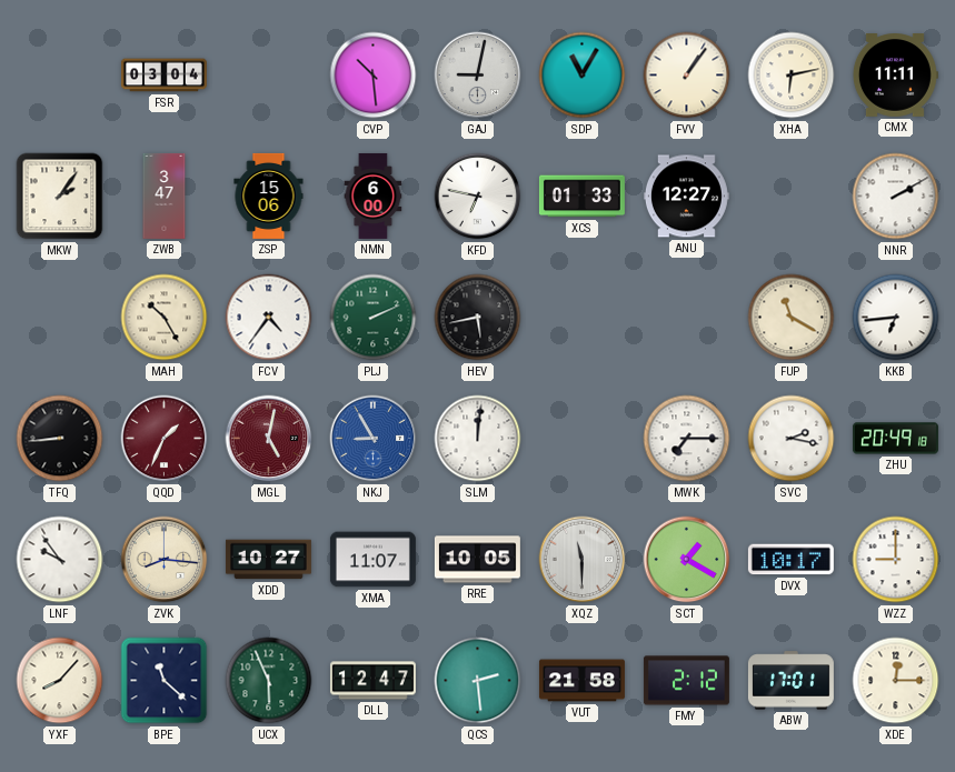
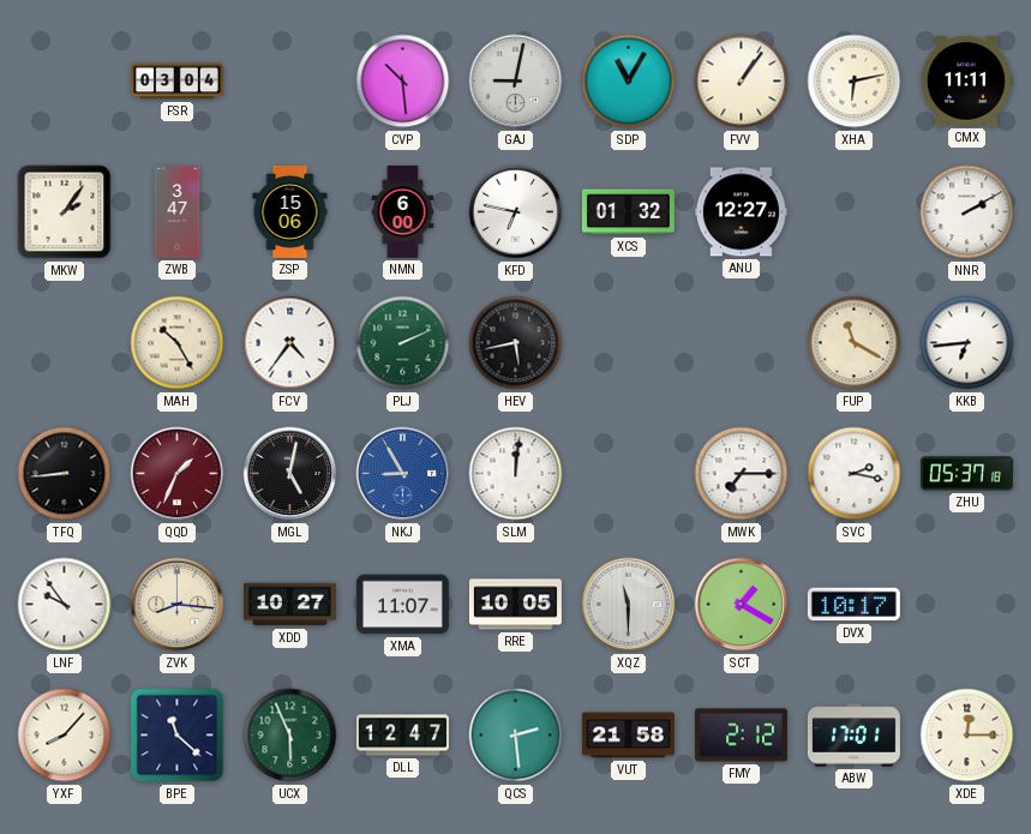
XCS: 01:33 -> 01:32 (628, 212)
MGL dial: burgundy -> black (290, 474)
ZHU: 20:49 -> 05:37 (966, 474)
WZZ: 9:00 -> none (896, 560)
